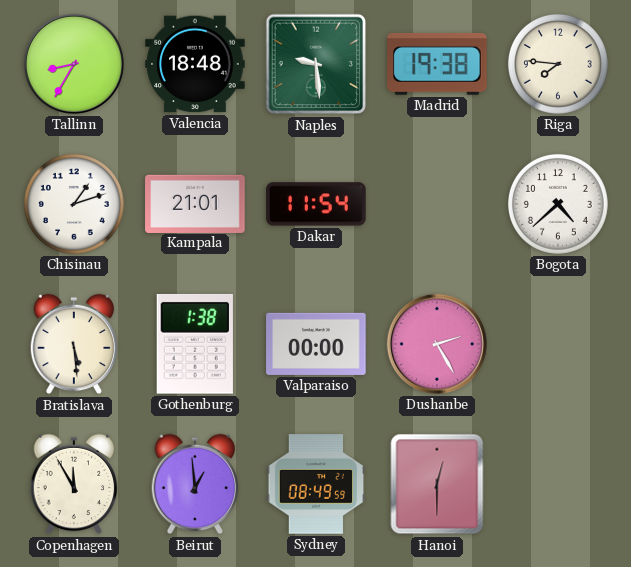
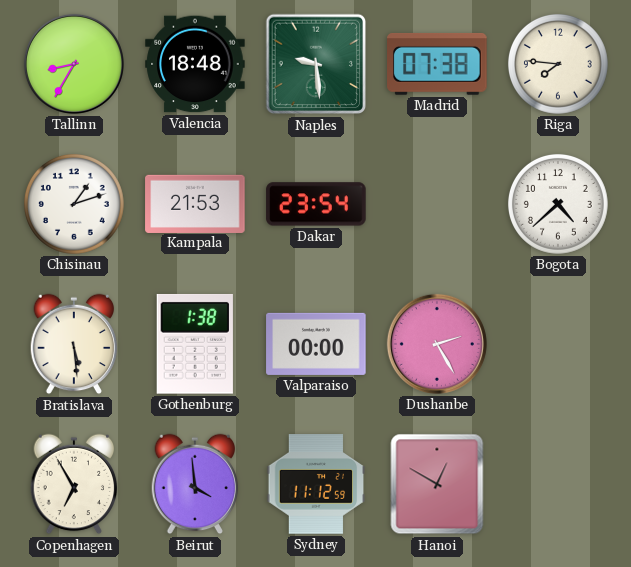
Madrid: 19:38 -> 07:38 (437, 64)
Kampala: 21:01 -> 21:53 (195, 203)
Dakar: 11:54 -> 23:54 (316, 204)
Copenhagen: 11:55 -> 6:55 (74, 484)
Beirut: 12:59 -> 3:59 (195, 484)
Sydney: 08:49 -> 11:12 (316, 484)
Hanoi: 12:30 -> 12:50 (437, 484)
